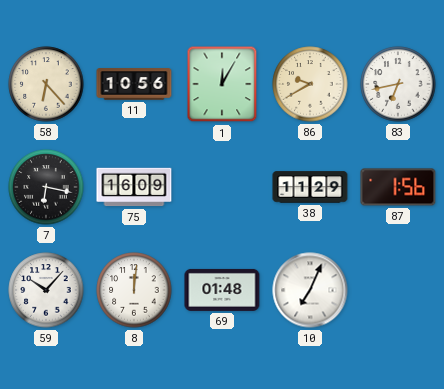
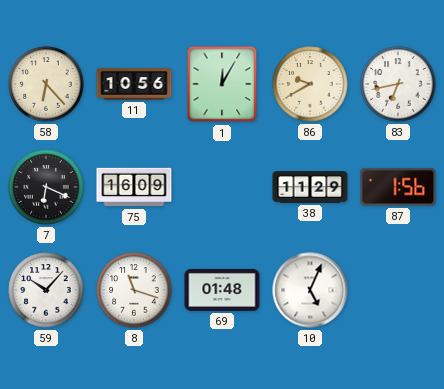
7: 6:17 -> 6:19 (46, 187)
8: 12:01 -> 11:18 (134, 290)
10: 7:04 -> 5:04 (310, 290)
